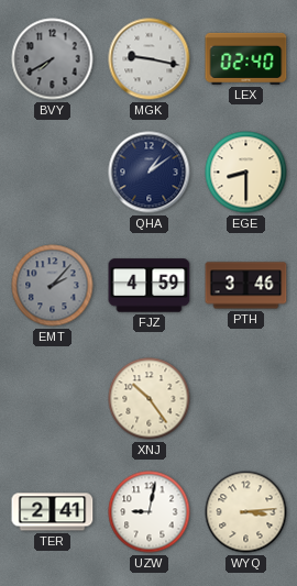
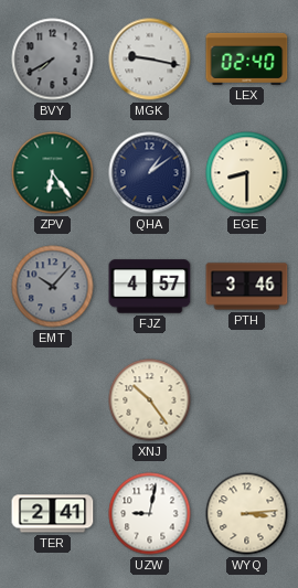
ZPV: none -> 6:24 (53, 173)
EMT: 2:07 -> 10:07 (53, 287)
FJZ: 4:59 -> 4:57 (150, 287)
